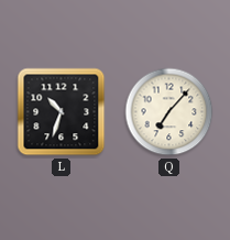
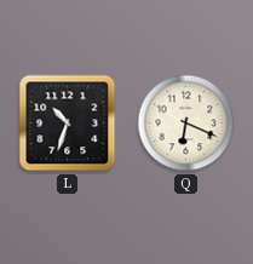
Q: 7:07 -> 6:19 (186, 124)
